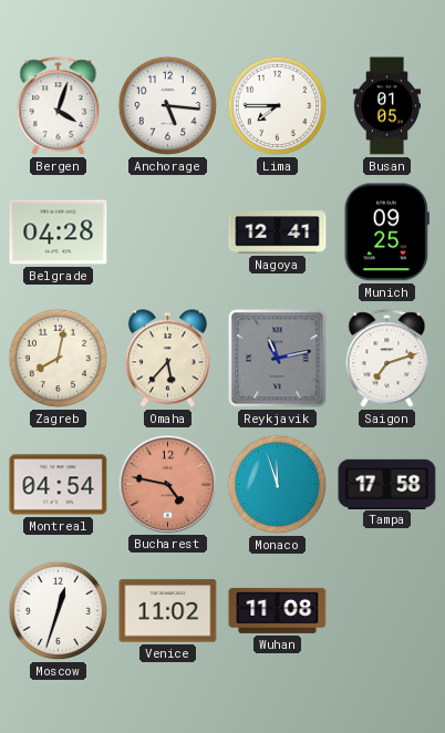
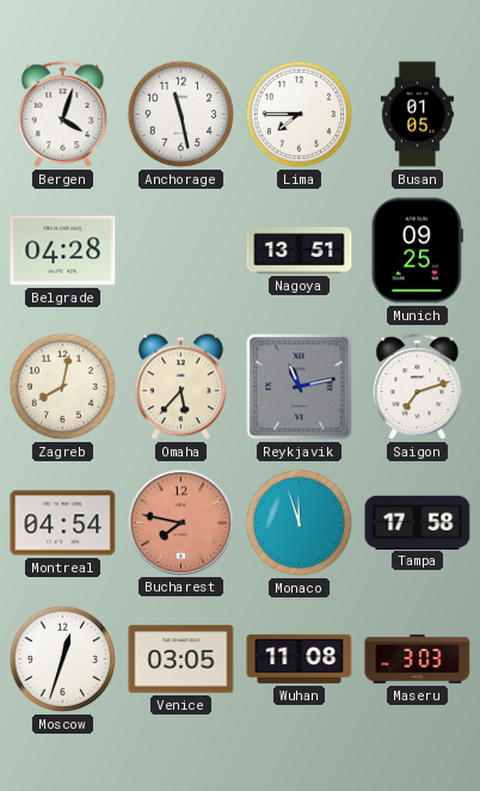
Anchorage: 5:16 -> 11:28 (181, 115)
Nagoya: 12:41 -> 13:51 (300, 251)
Bucharest: 4:47 -> 7:47 (181, 522)
Venice: 11:02 -> 03:05 (181, 660)
Maseru: none -> 3:03 (418, 658)
